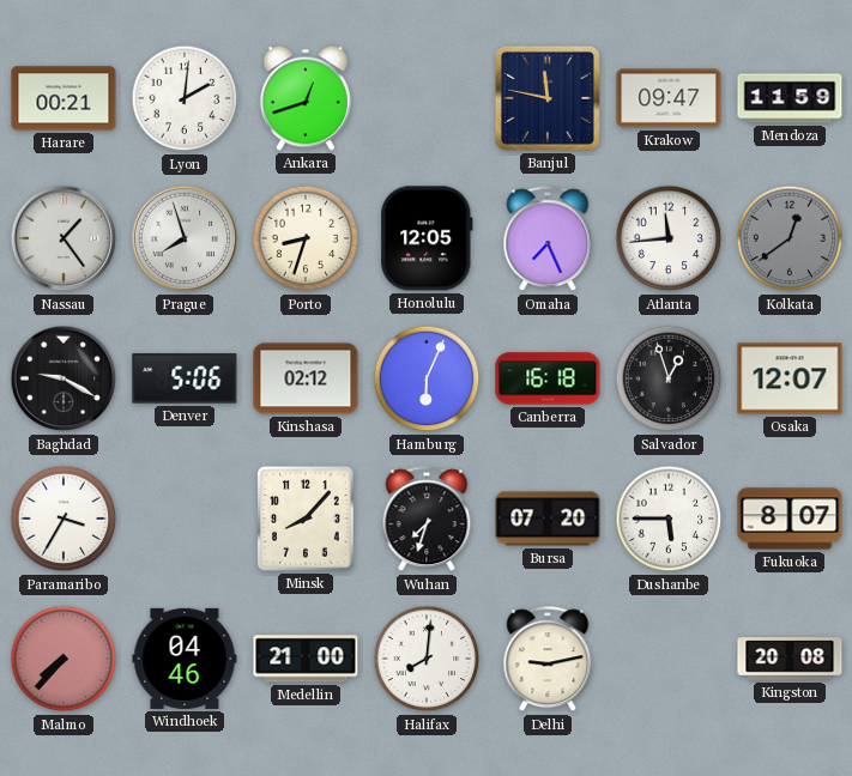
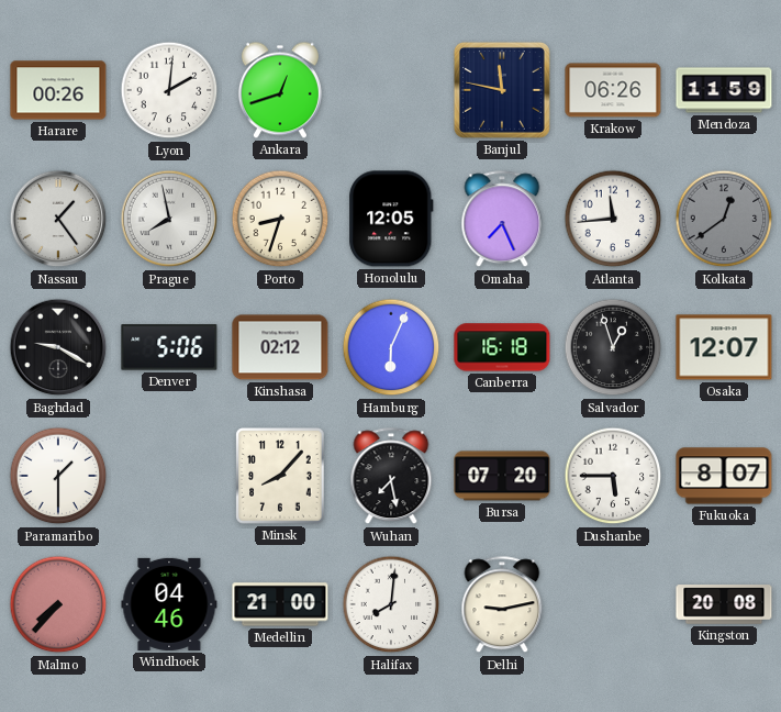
Harare: 00:21 -> 00:26 (58, 90)
Krakow: 09:47 -> 06:26 (613, 90)
Prague: 7:57 -> 7:58 (169, 219)
Paramaribo: 3:35 -> 1:30 (58, 476)
Wuhan: 7:33 -> 7:28 (391, 477)
